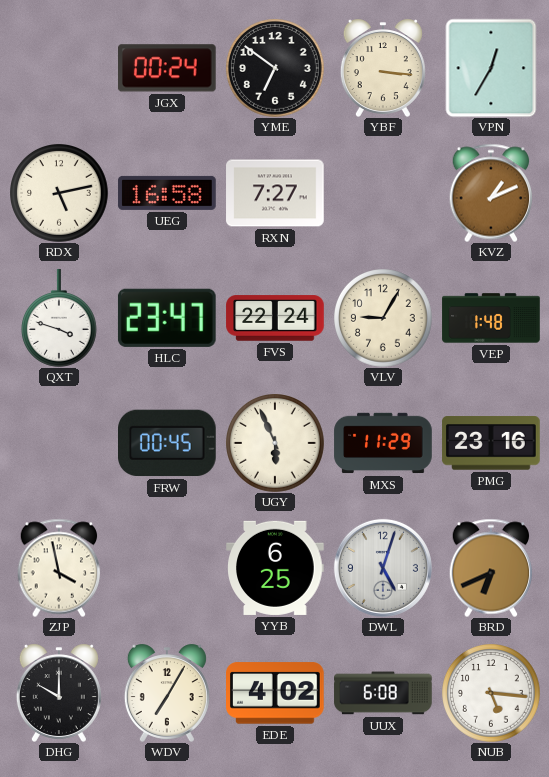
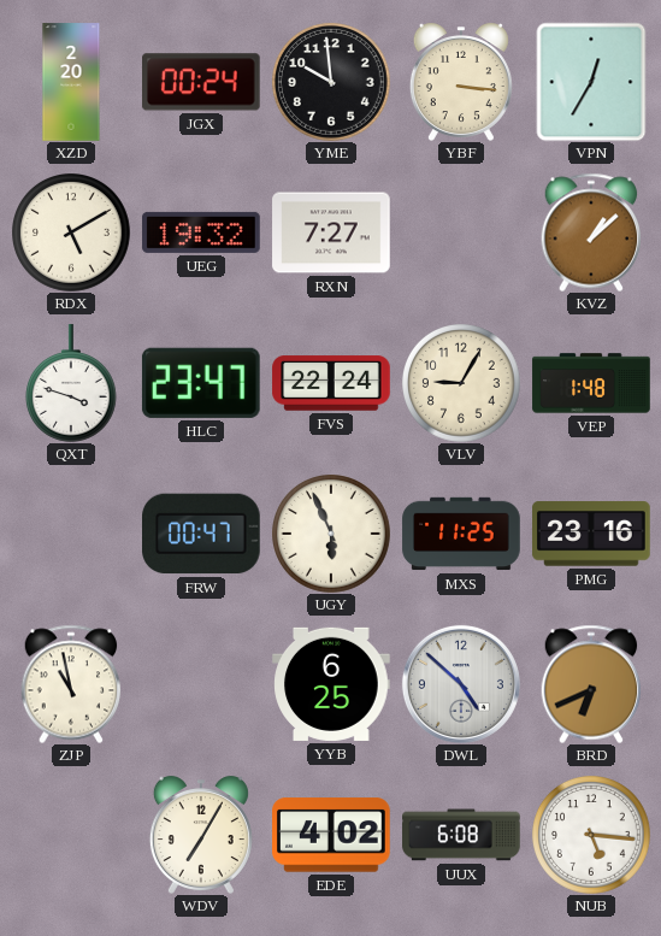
XZD: none -> 2:20 (71, 82)
YME: 6:51 -> 9:59 (332, 83)
RDX: 5:13 -> 5:10 (72, 234)
UEG: 16:58 -> 19:32 (201, 232)
KVZ: 1:11 -> 1:08 (591, 232)
FRW: 00:45 -> 00:47 (202, 534)
MXS: 11:29 -> 11:25 (461, 534)
ZJP: 3:58 -> 10:58 (71, 684)
DWL: 5:03 -> 4:52 (461, 684)
DHG: 10:00 -> none (59, 693)
